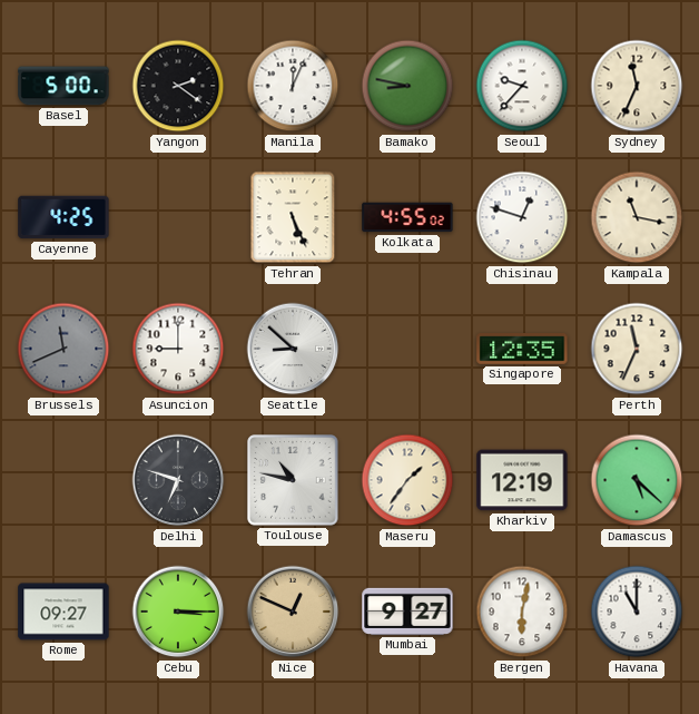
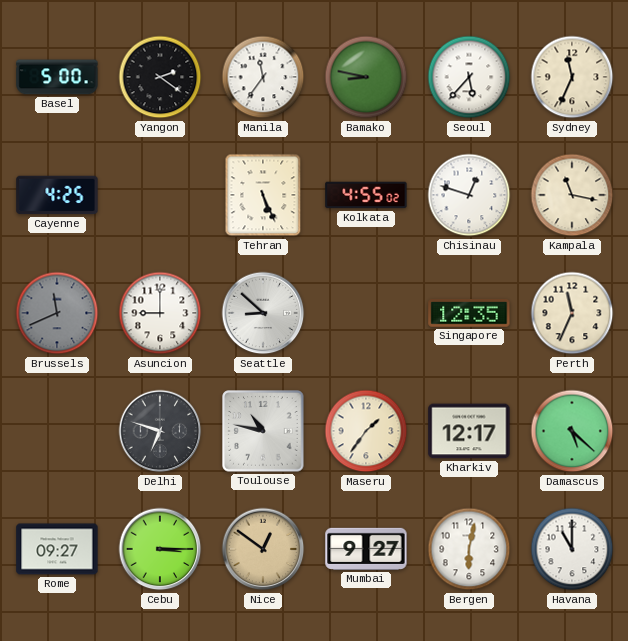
Manila: 12:04 -> 11:36 (263, 77)
Seoul: 9:37 -> 5:37 (469, 77)
Kharkiv: 12:19 -> 12:17 (469, 431)
Nice: 12:49 -> 12:51 (263, 549)
